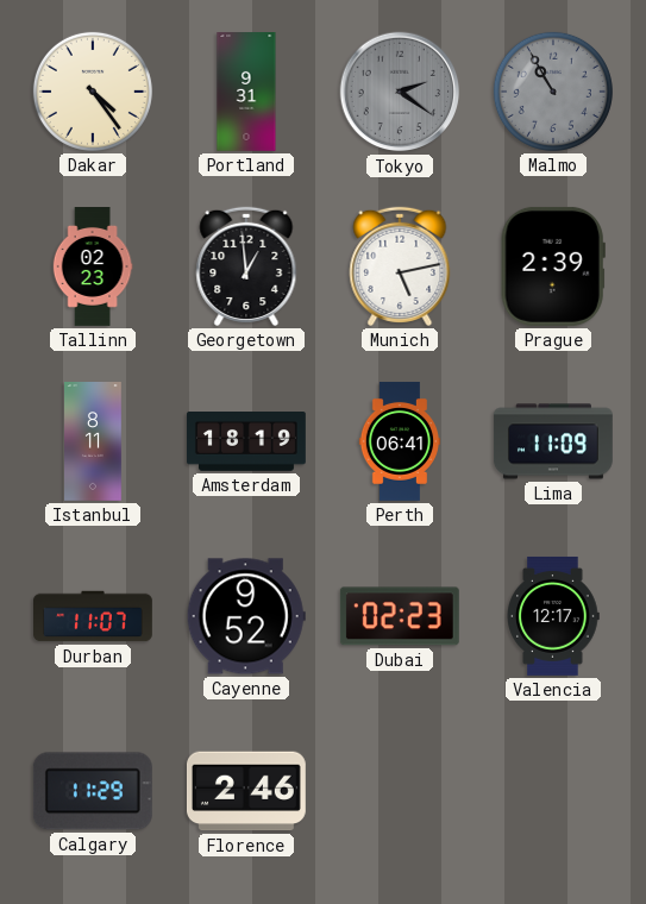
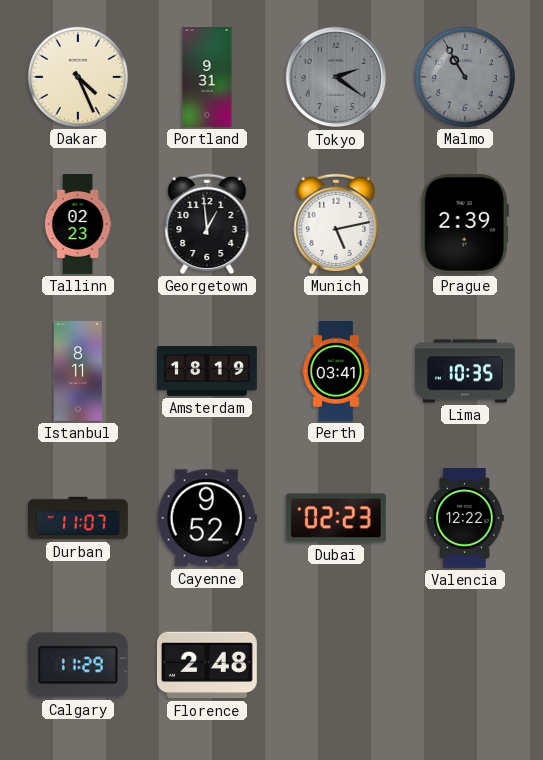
Dakar: 4:24 -> 4:26 (78, 77)
Perth: 06:41 -> 03:41 (335, 372)
Lima: 11:09 -> 10:35 (465, 371)
Valencia: 12:17 -> 12:22 (465, 518)
Florence: 2:46 -> 2:48 (207, 665)
